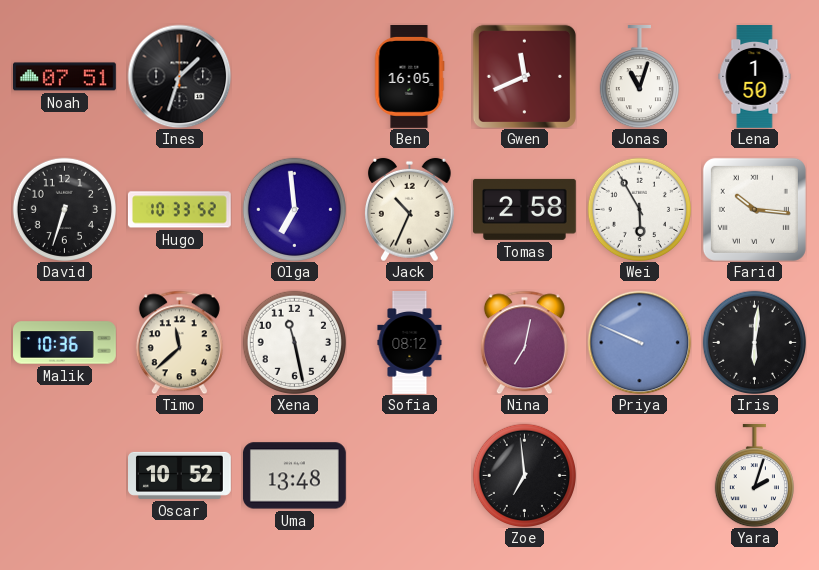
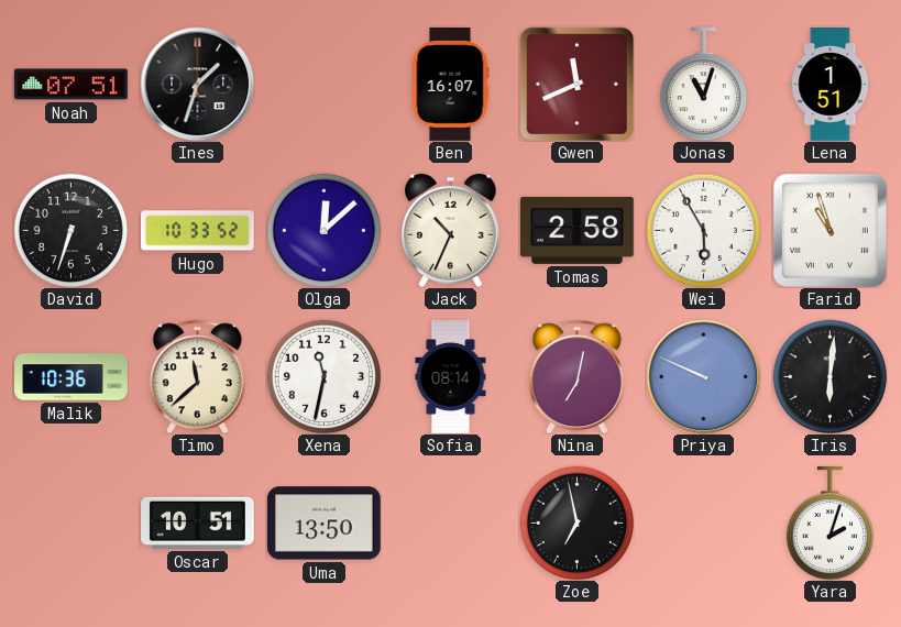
Ben: 16:05 -> 16:07 (450, 85)
Lena: 1:50 -> 1:51 (831, 85)
Olga: 6:59 -> 12:08 (323, 230)
Farid: 10:16 -> 10:57 (829, 230)
Xena: 11:28 -> 11:32 (323, 376)
Sofia: 08:12 -> 08:14 (451, 377)
Oscar: 10:52 -> 10:51 (198, 522)
Uma: 13:48 -> 13:50 (323, 524)
Zoe: 6:59 -> 6:58 (576, 522)
